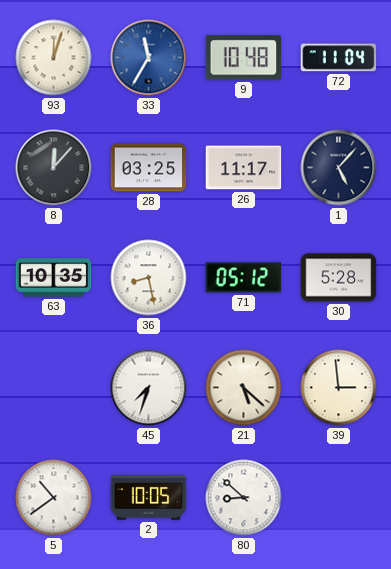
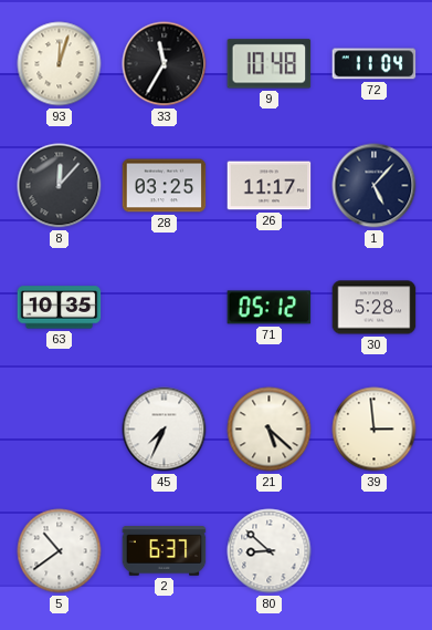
33 dial: blue -> black (165, 64)
36: 8:28 -> none (149, 278)
45: 7:33 -> 7:34 (165, 430)
2: 10:05 -> 6:37 (165, 551)
